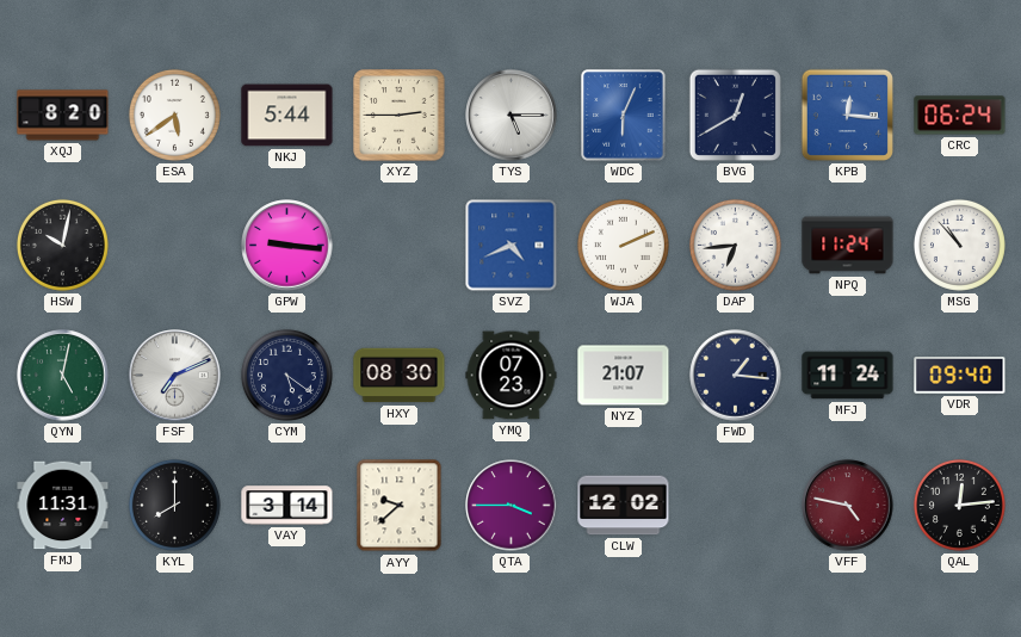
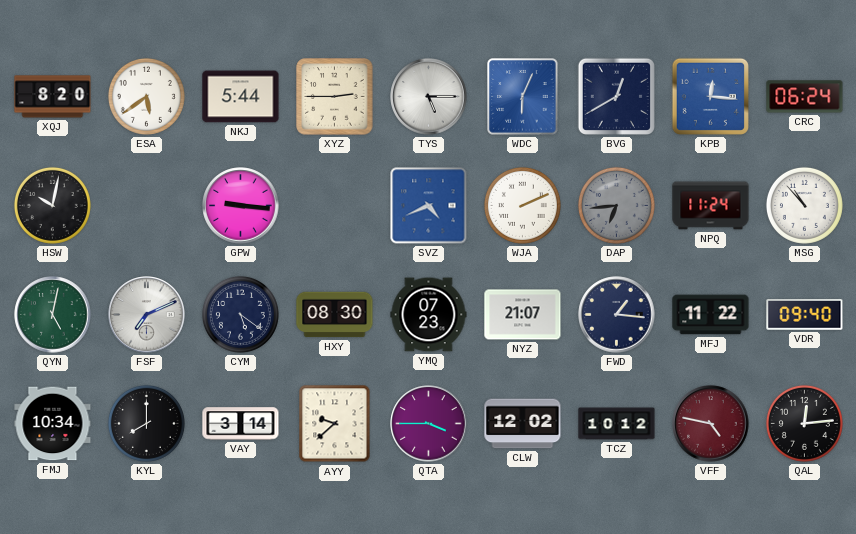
DAP dial: white -> grey (616, 205)
MFJ: 11:24 -> 11:22 (711, 315)
FMJ: 11:31 -> 10:34 (53, 424)
TCZ: none -> 10:12 (617, 424)
